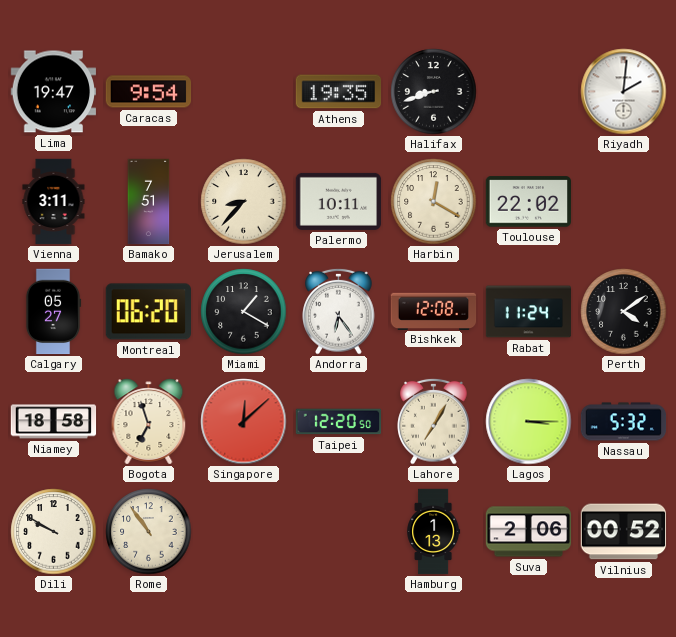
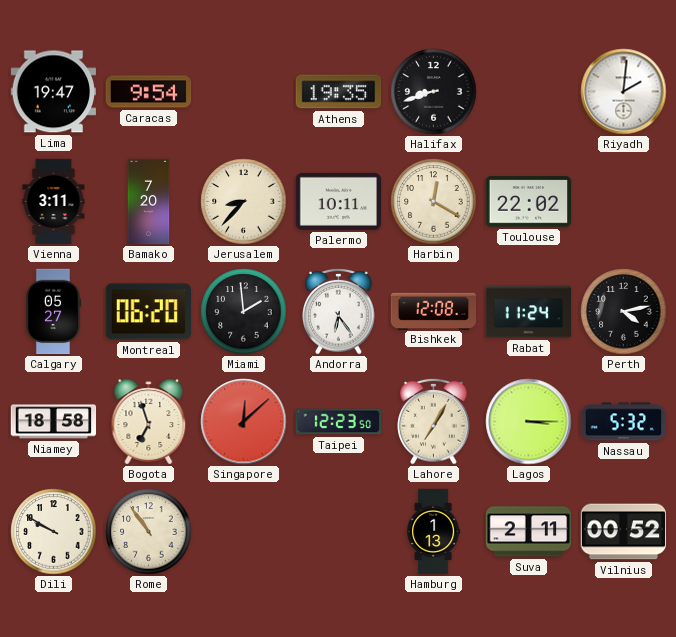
Bamako: 7:51 -> 7:20 (149, 202)
Miami: 1:20 -> 1:59 (244, 312)
Perth: 4:09 -> 4:13 (624, 312)
Taipei: 12:20 -> 12:23 (339, 422)
Suva: 2:06 -> 2:11 (529, 532)
